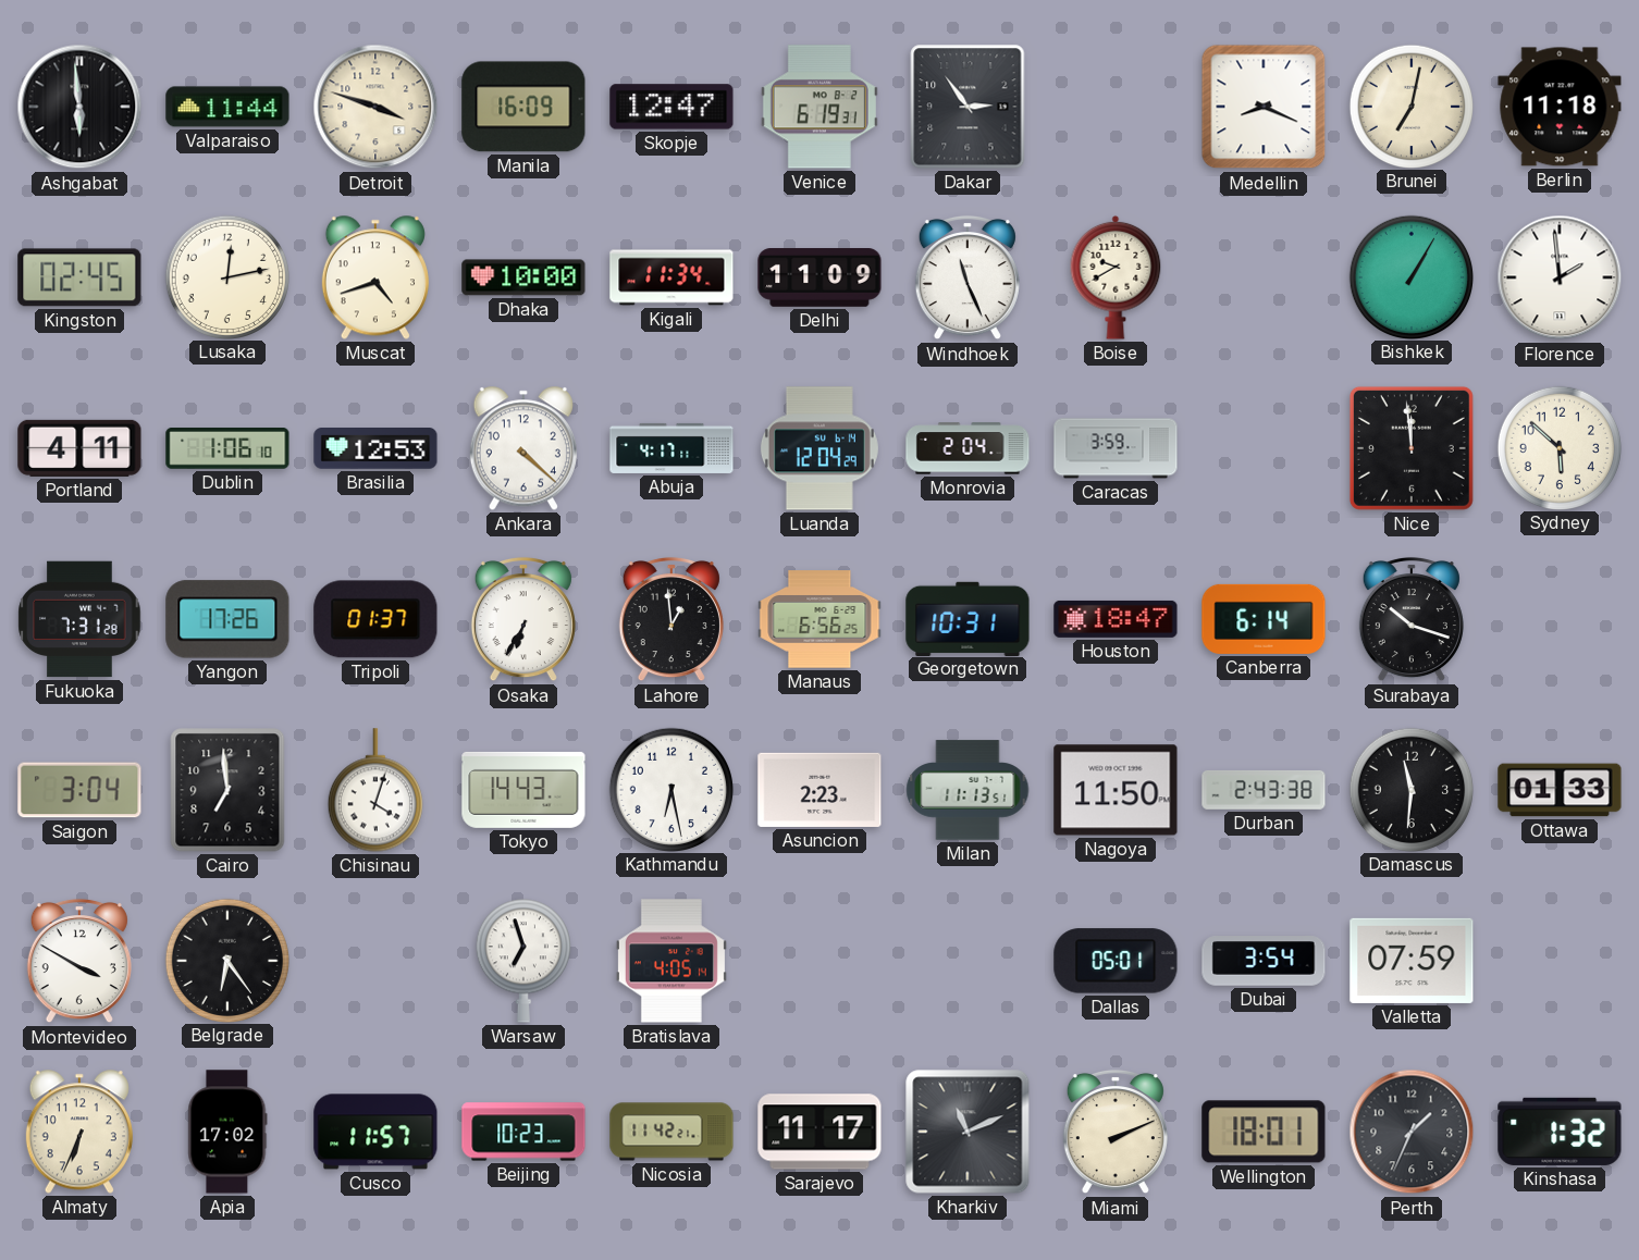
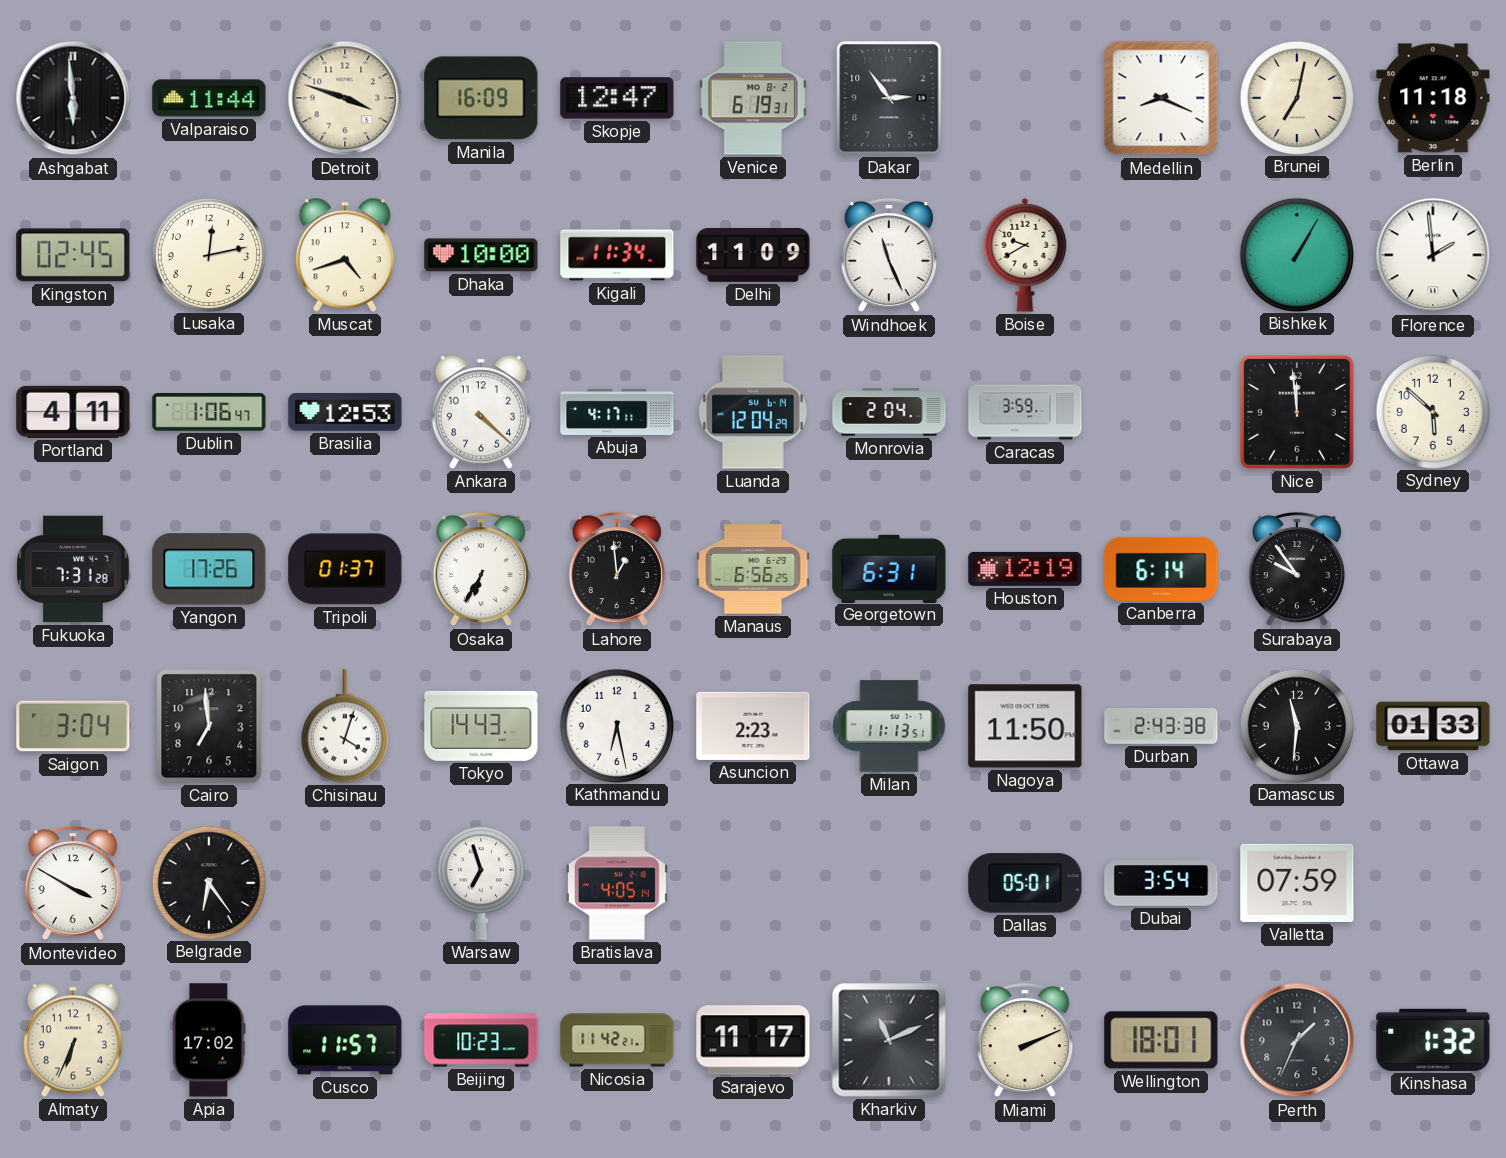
Dublin: 1:06:10 -> 1:06:47 (209, 413)
Georgetown: 10:31 -> 6:31 (889, 568)
Houston: 18:47 -> 12:19 (1025, 569)
Surabaya: 10:18 -> 9:54 (1297, 569)
